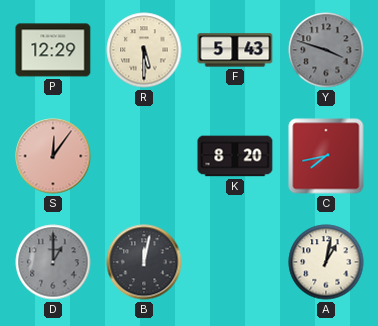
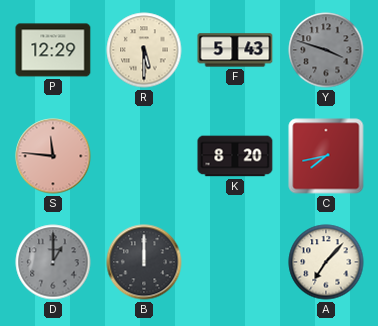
S: 12:06 -> 11:46 (53, 156)
B: 12:02 -> 12:00 (144, 262)
A: 1:02 -> 7:07 (326, 262)
